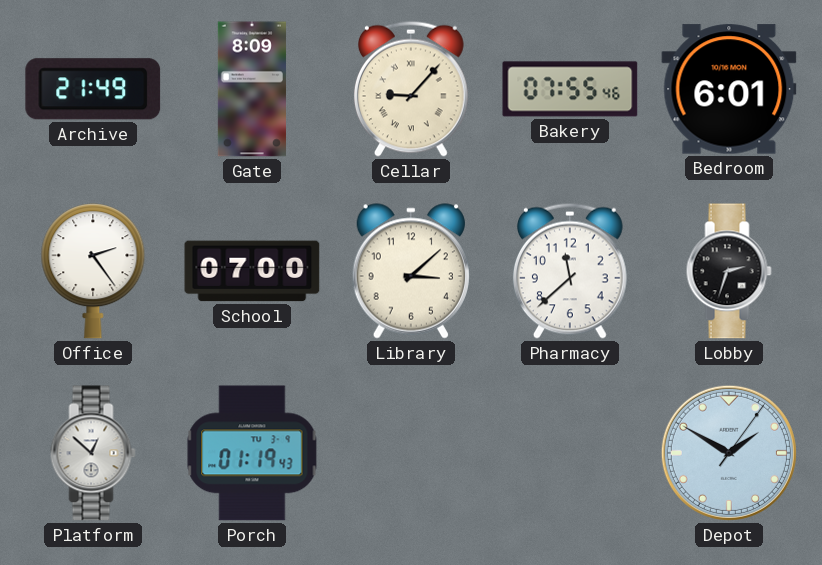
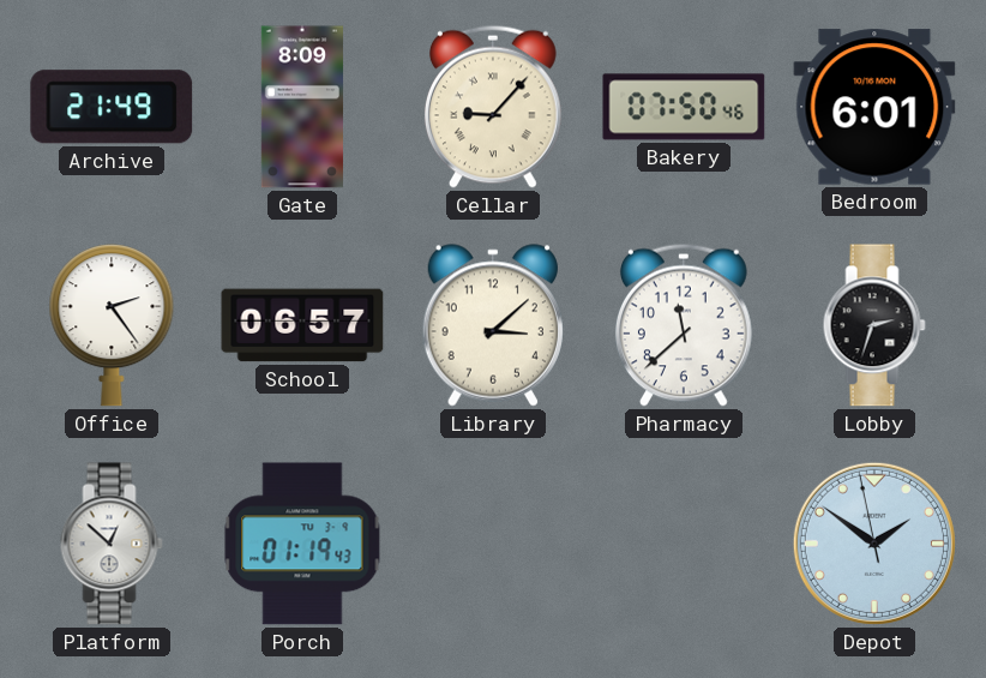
Bakery: 07:55 -> 07:50 (684, 107)
School: 07:00 -> 06:57 (302, 325)
Depot: 1:50:06 -> 1:50:58 (874, 544)
